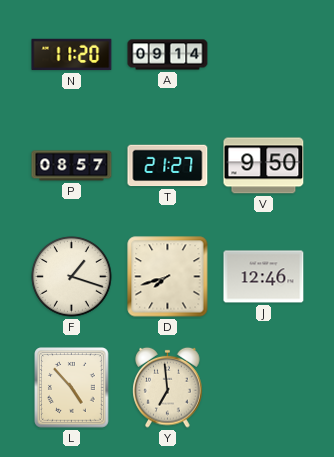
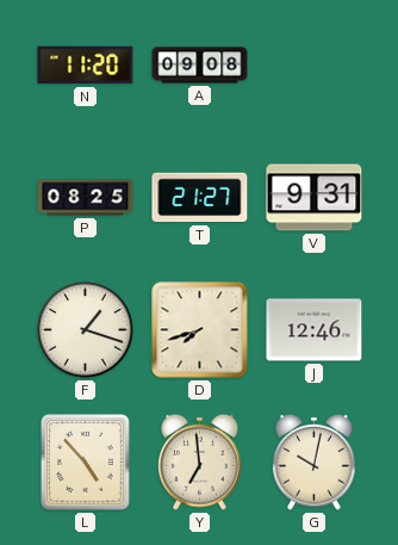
A: 09:14 -> 09:08 (200, 66)
P: 08:57 -> 08:25 (86, 198)
V: 9:50 -> 9:31 (315, 198)
G: none -> 10:02 (315, 462)
